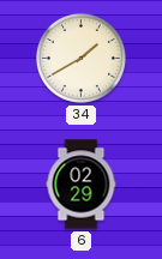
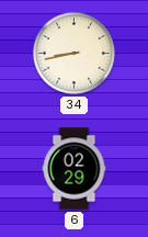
34: 1:40 -> 8:43 (73, 53)
